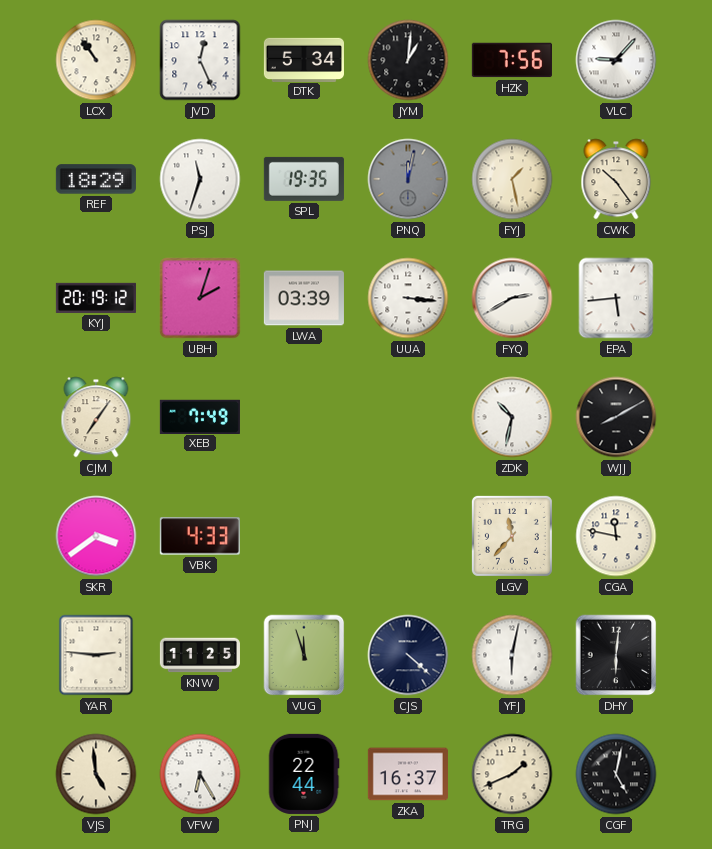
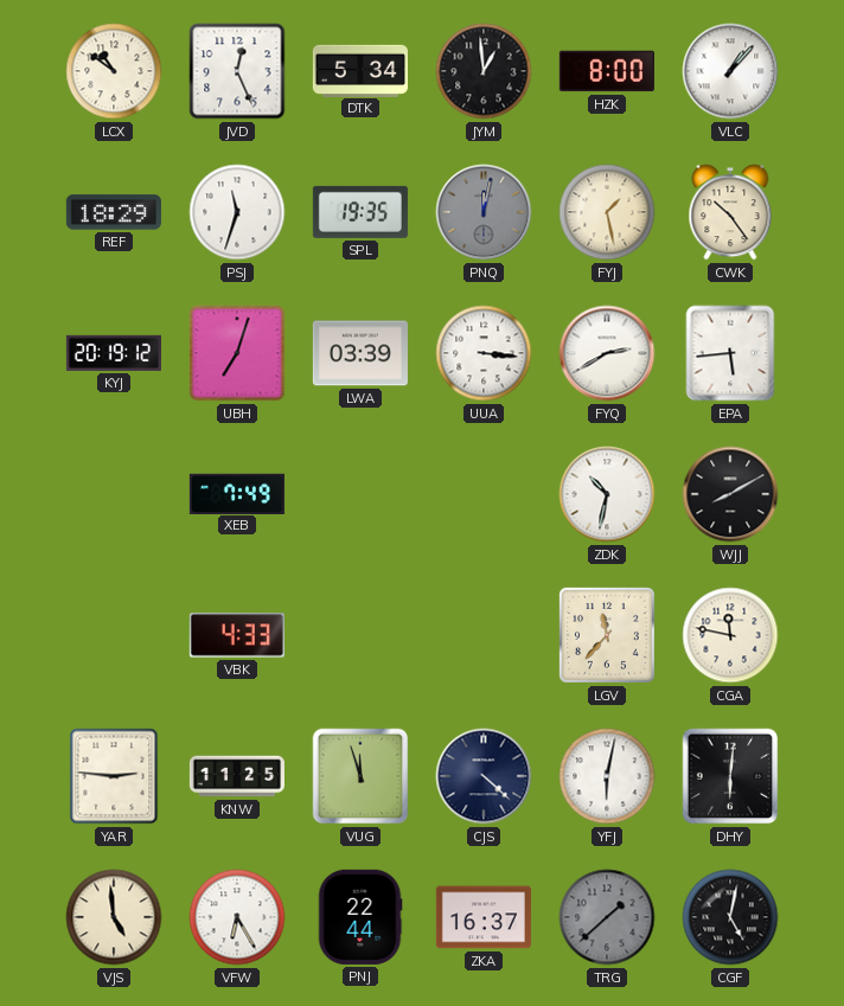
LCX: 10:54 -> 10:51 (114, 71)
JYM: 1:01 -> 12:59 (484, 71)
HZK: 7:56 -> 8:00 (607, 71)
VLC: 9:07 -> 1:07 (730, 71)
UBH: 2:03 -> 7:03 (237, 353)
CJM: 7:06 -> none (96, 417)
SKR: 3:39 -> none (96, 536)
TRG: 1:41 -> 1:38 (607, 917)
TRG dial: cream -> grey (607, 917)
